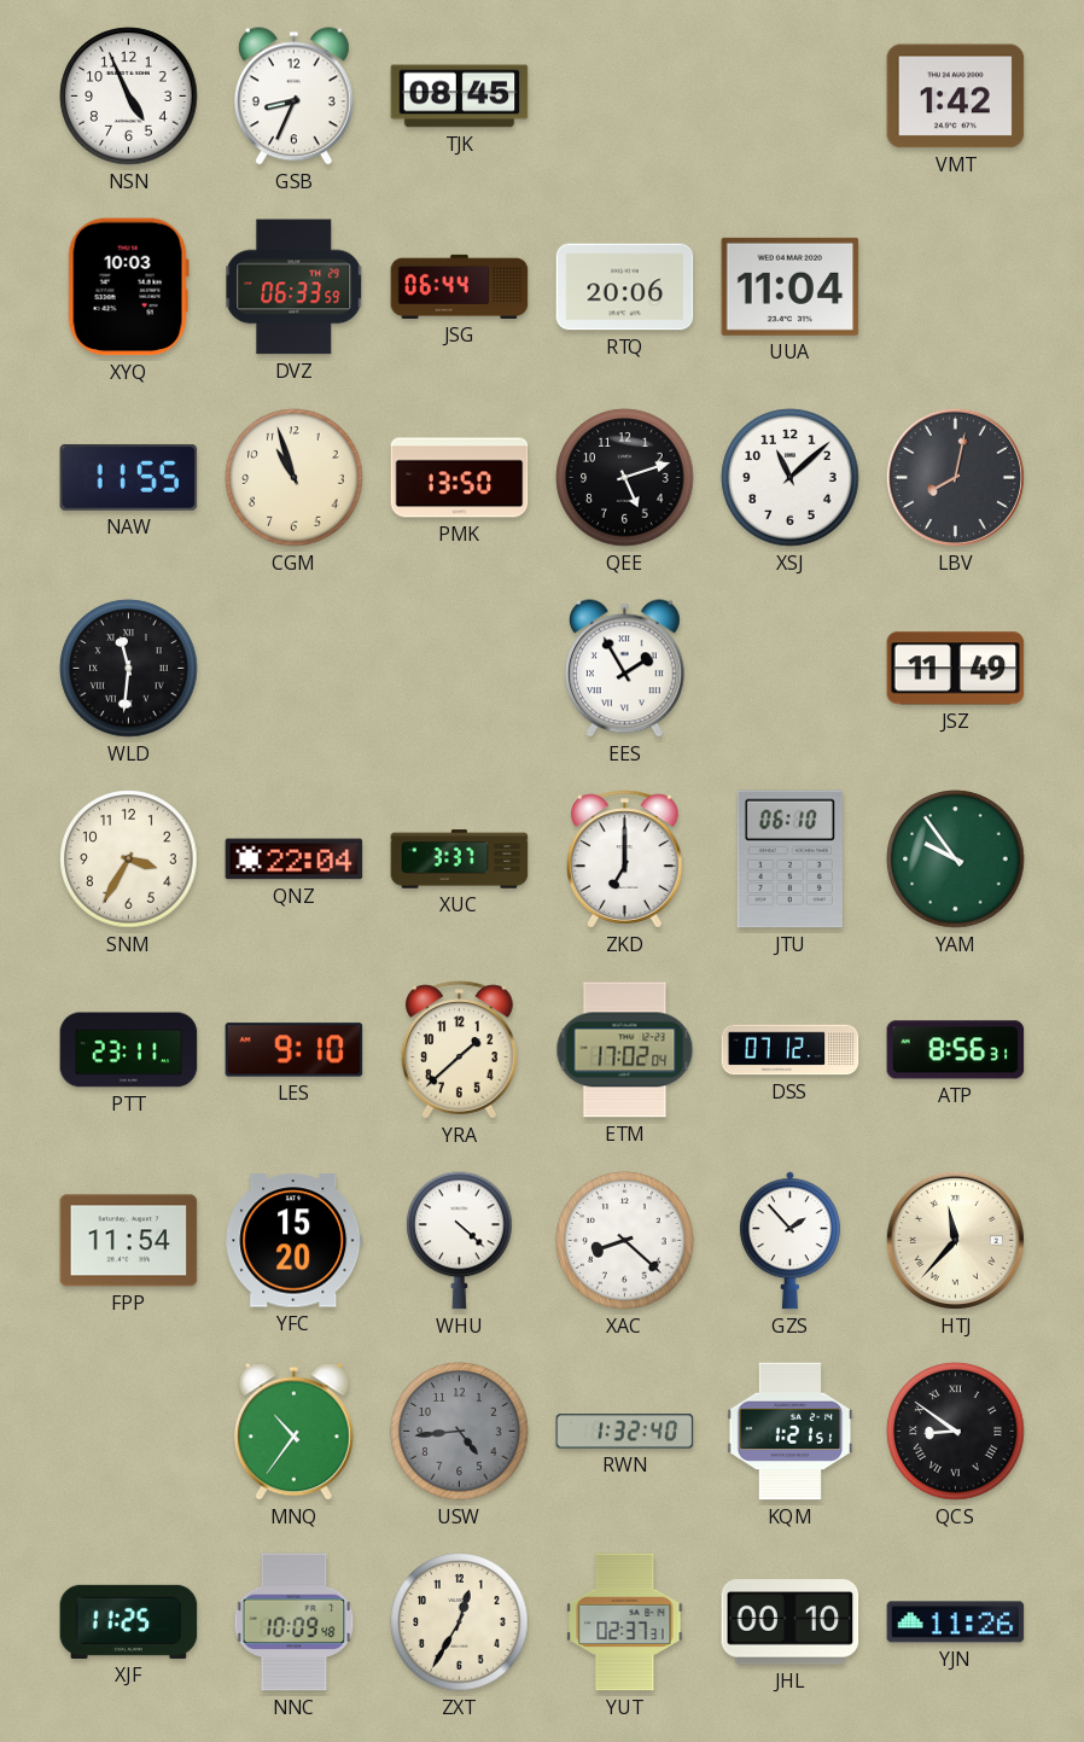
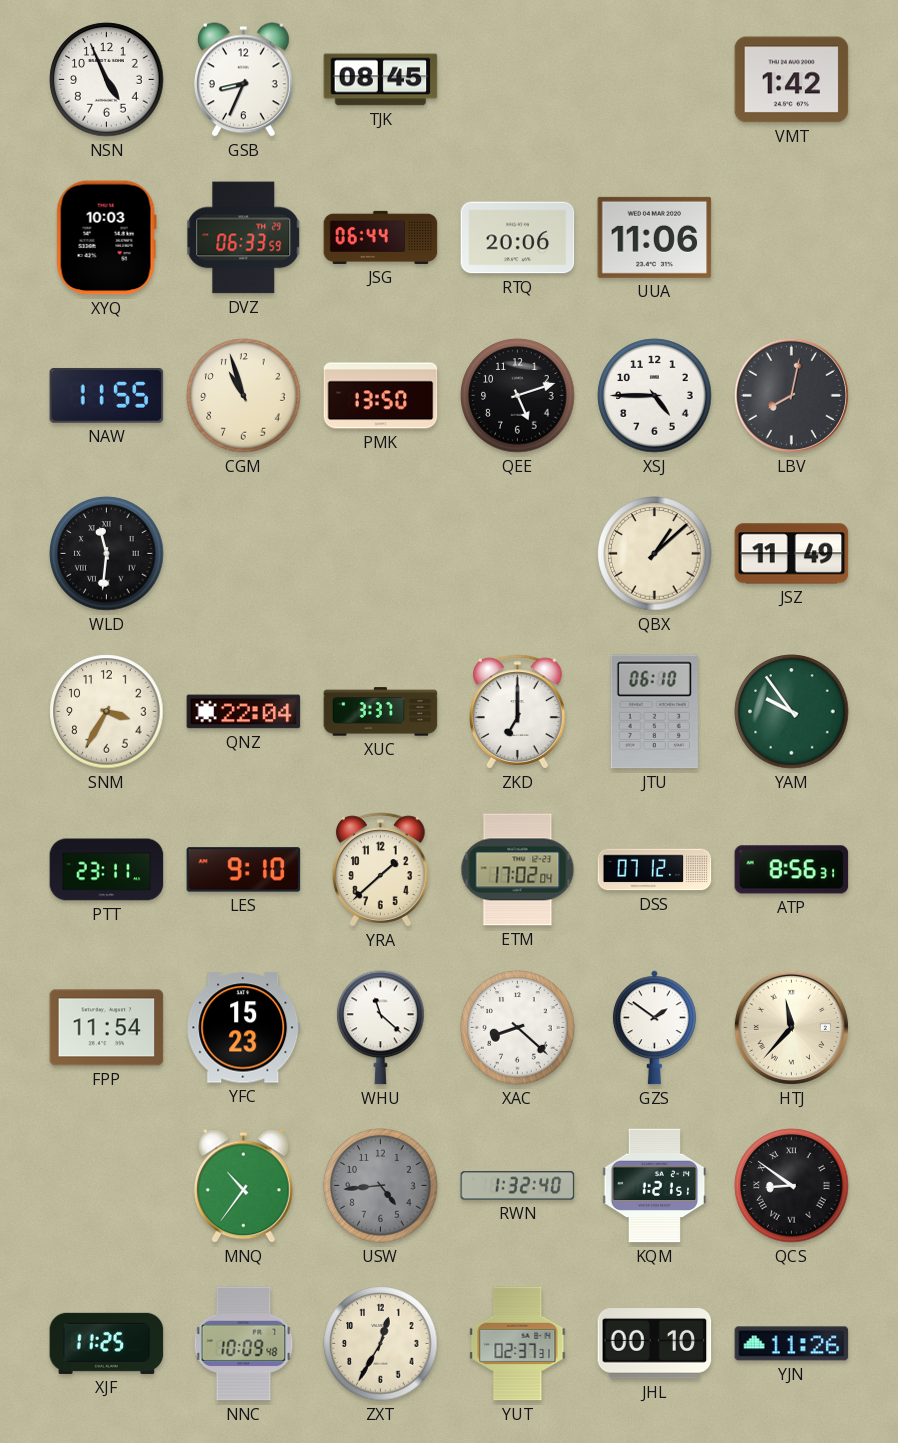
UUA: 11:04 -> 11:06 (655, 237)
XSJ: 11:08 -> 4:45 (655, 396)
EES: 1:55 -> none (625, 669)
QBX: none -> 1:08 (655, 554)
YFC: 15:20 -> 15:23 (244, 1028)
WHU: 4:22 -> 11:22 (381, 1028)
GZS: 1:53 -> 1:51 (654, 1028)
